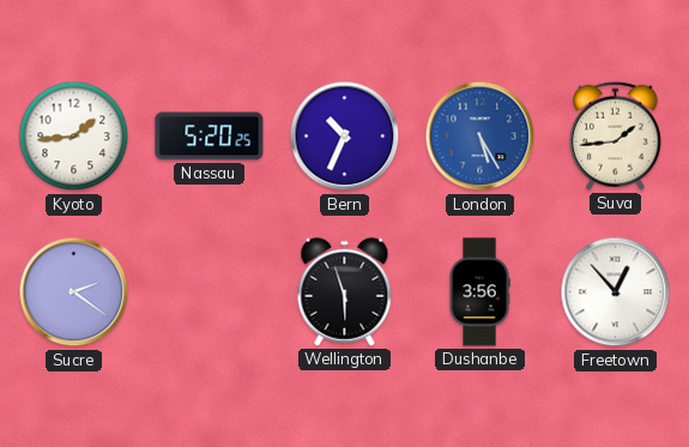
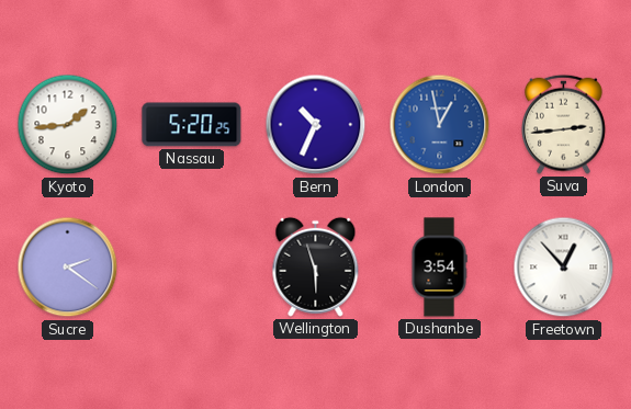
London: 5:25 -> 12:58 (440, 125)
Suva: 1:44 -> 2:44 (564, 124)
Dushanbe: 3:56 -> 3:54 (439, 268)
